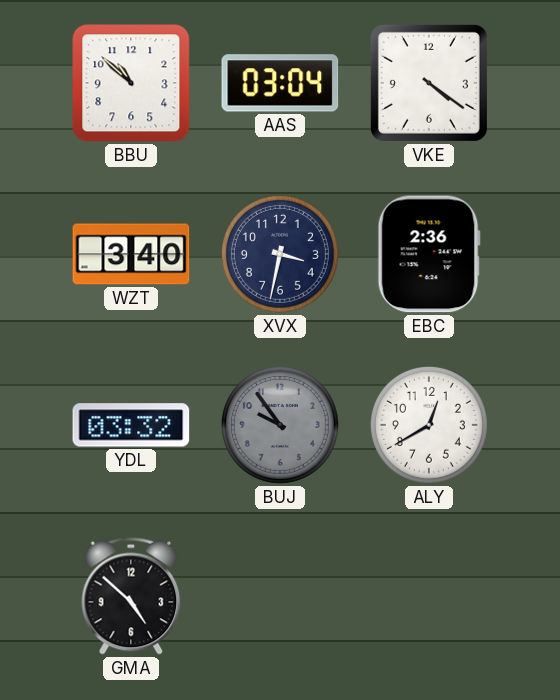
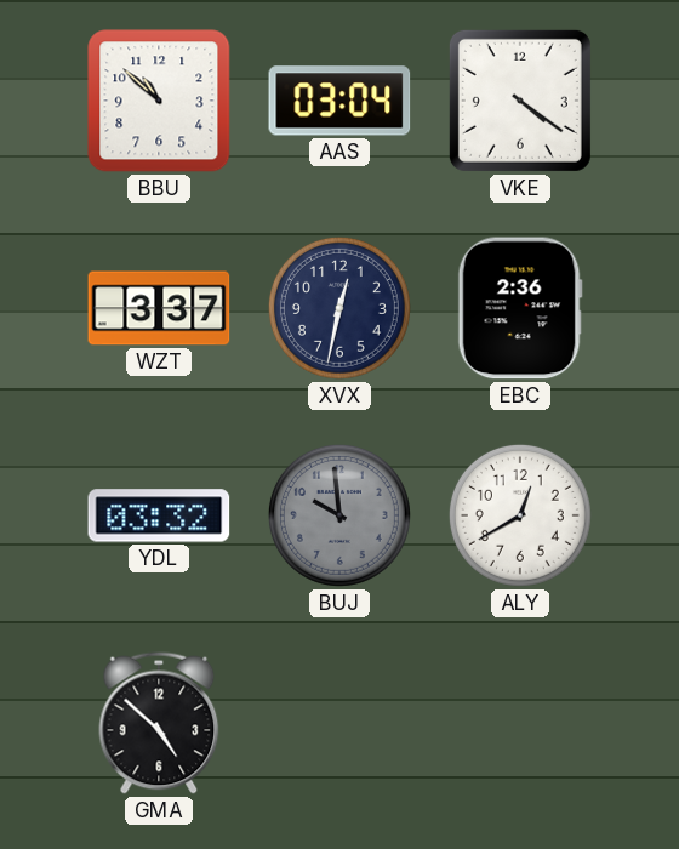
WZT: 3:40 -> 3:37 (159, 308)
XVX: 3:32 -> 12:32 (339, 308)
BUJ: 9:54 -> 9:59 (339, 515)
